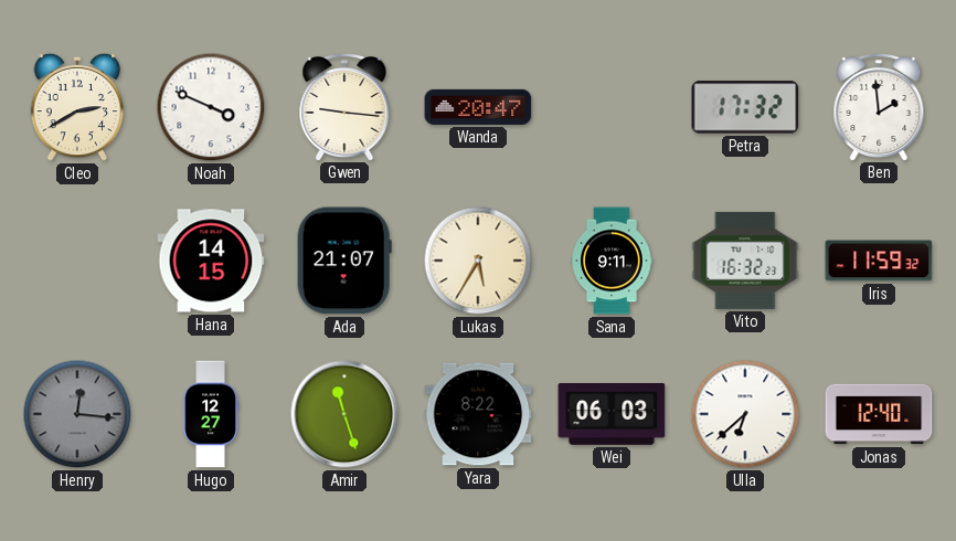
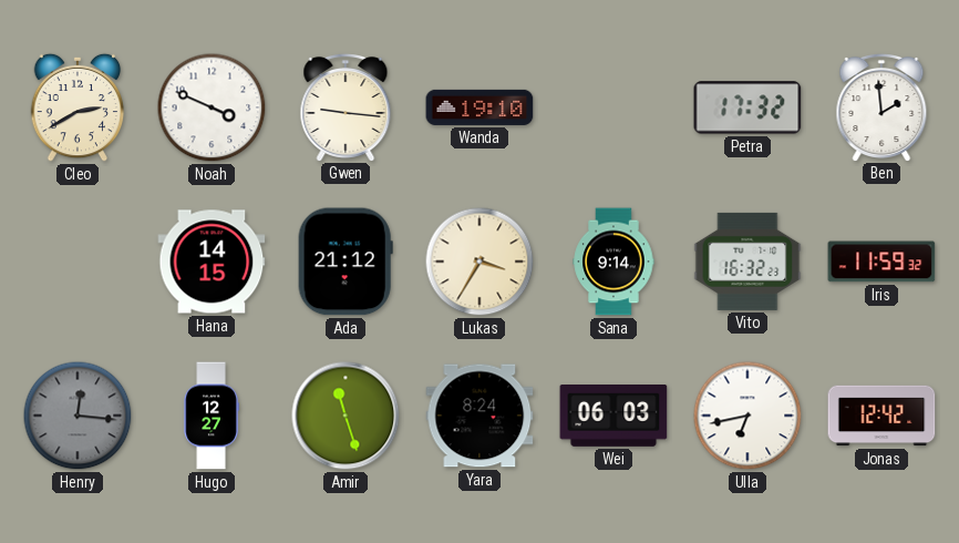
Wanda: 20:47 -> 19:10 (479, 107)
Ada: 21:07 -> 21:12 (346, 262)
Lukas: 5:35 -> 3:35 (479, 262)
Sana: 9:11 -> 9:14 (613, 262)
Yara: 8:22 -> 8:24 (479, 416)
Ulla: 6:38 -> 6:43 (747, 416)
Jonas: 12:40 -> 12:42 (881, 416)
